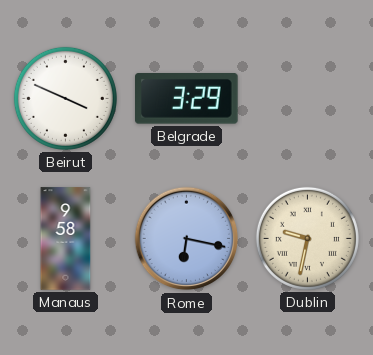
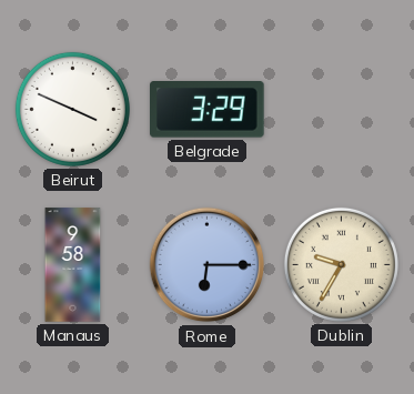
Rome: 6:17 -> 6:15 (208, 265)
Dublin: 9:32 -> 9:35 (341, 264)
